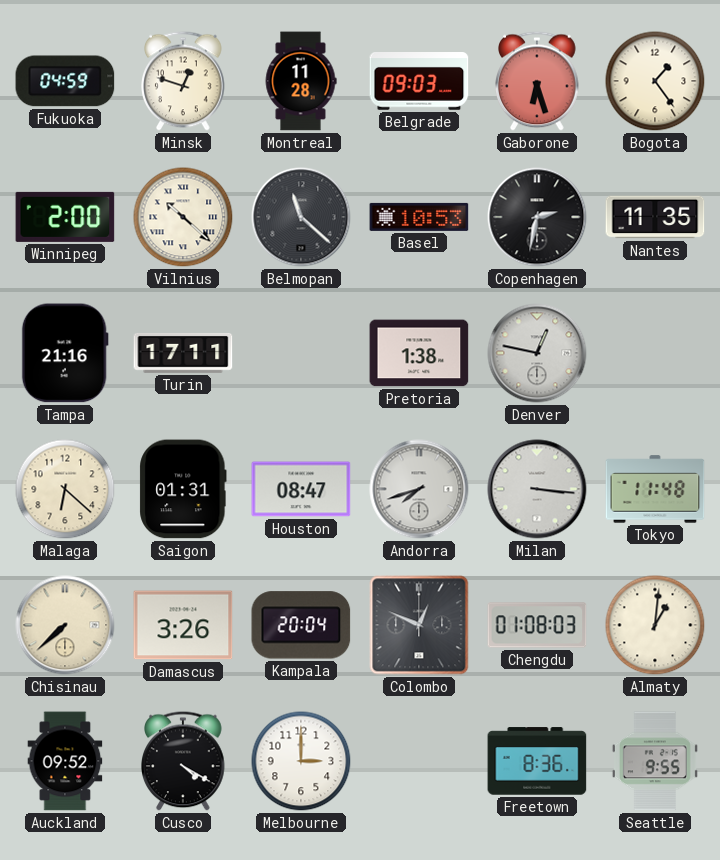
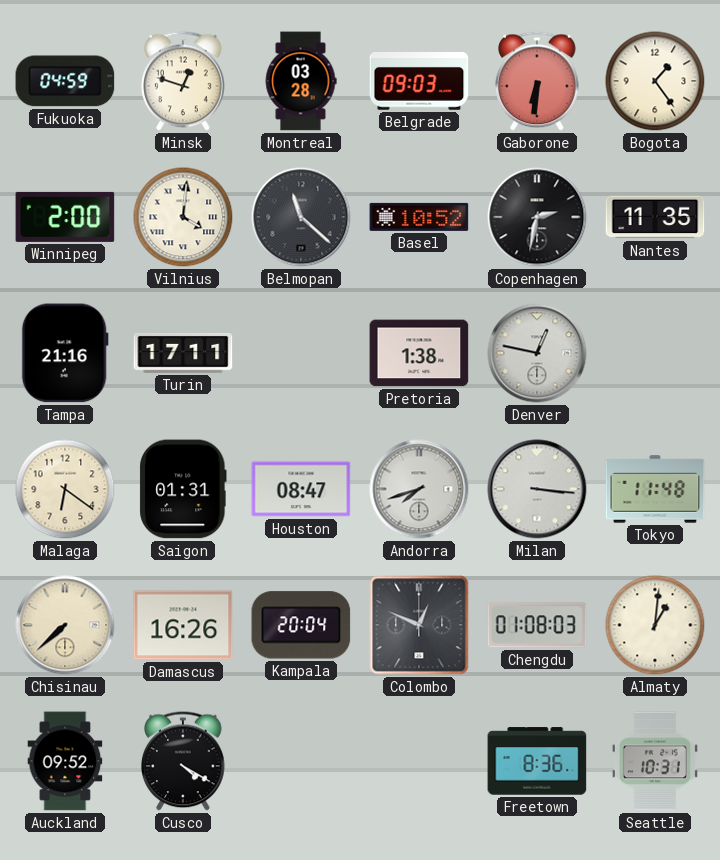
Montreal: 11:28 -> 03:28 (301, 81)
Gaborone: 6:27 -> 6:31 (537, 81)
Vilnius: 10:22 -> 4:01 (183, 217)
Basel: 10:53 -> 10:52 (419, 217)
Malaga: 6:22 -> 6:21 (65, 489)
Damascus: 3:26 -> 16:26 (183, 625)
Melbourne: 3:00 -> none (301, 761)
Seattle: 9:55 -> 10:31 (655, 761)
